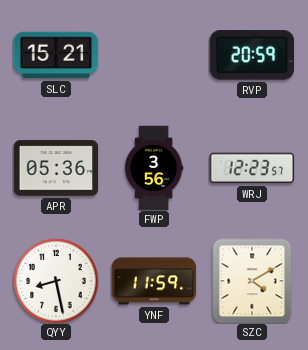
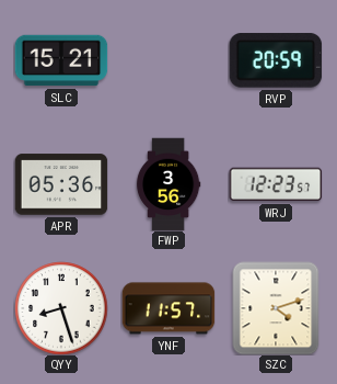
QYY: 8:28 -> 8:27 (61, 308)
YNF: 11:59 -> 11:57 (168, 308)
SZC: 4:10 -> 4:12 (276, 308)
